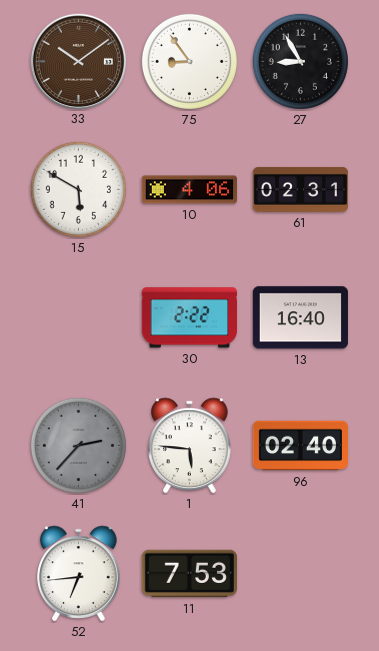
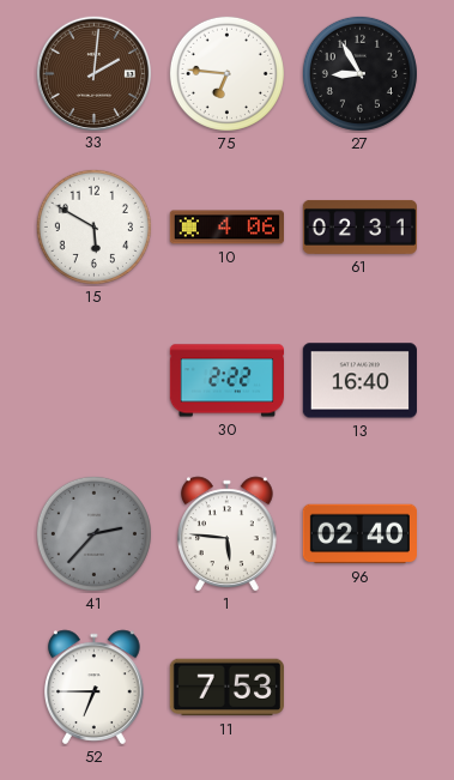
33: 10:09 -> 2:01 (93, 73)
75: 8:54 -> 6:46 (226, 73)
52: 6:44 -> 6:45 (95, 688)
